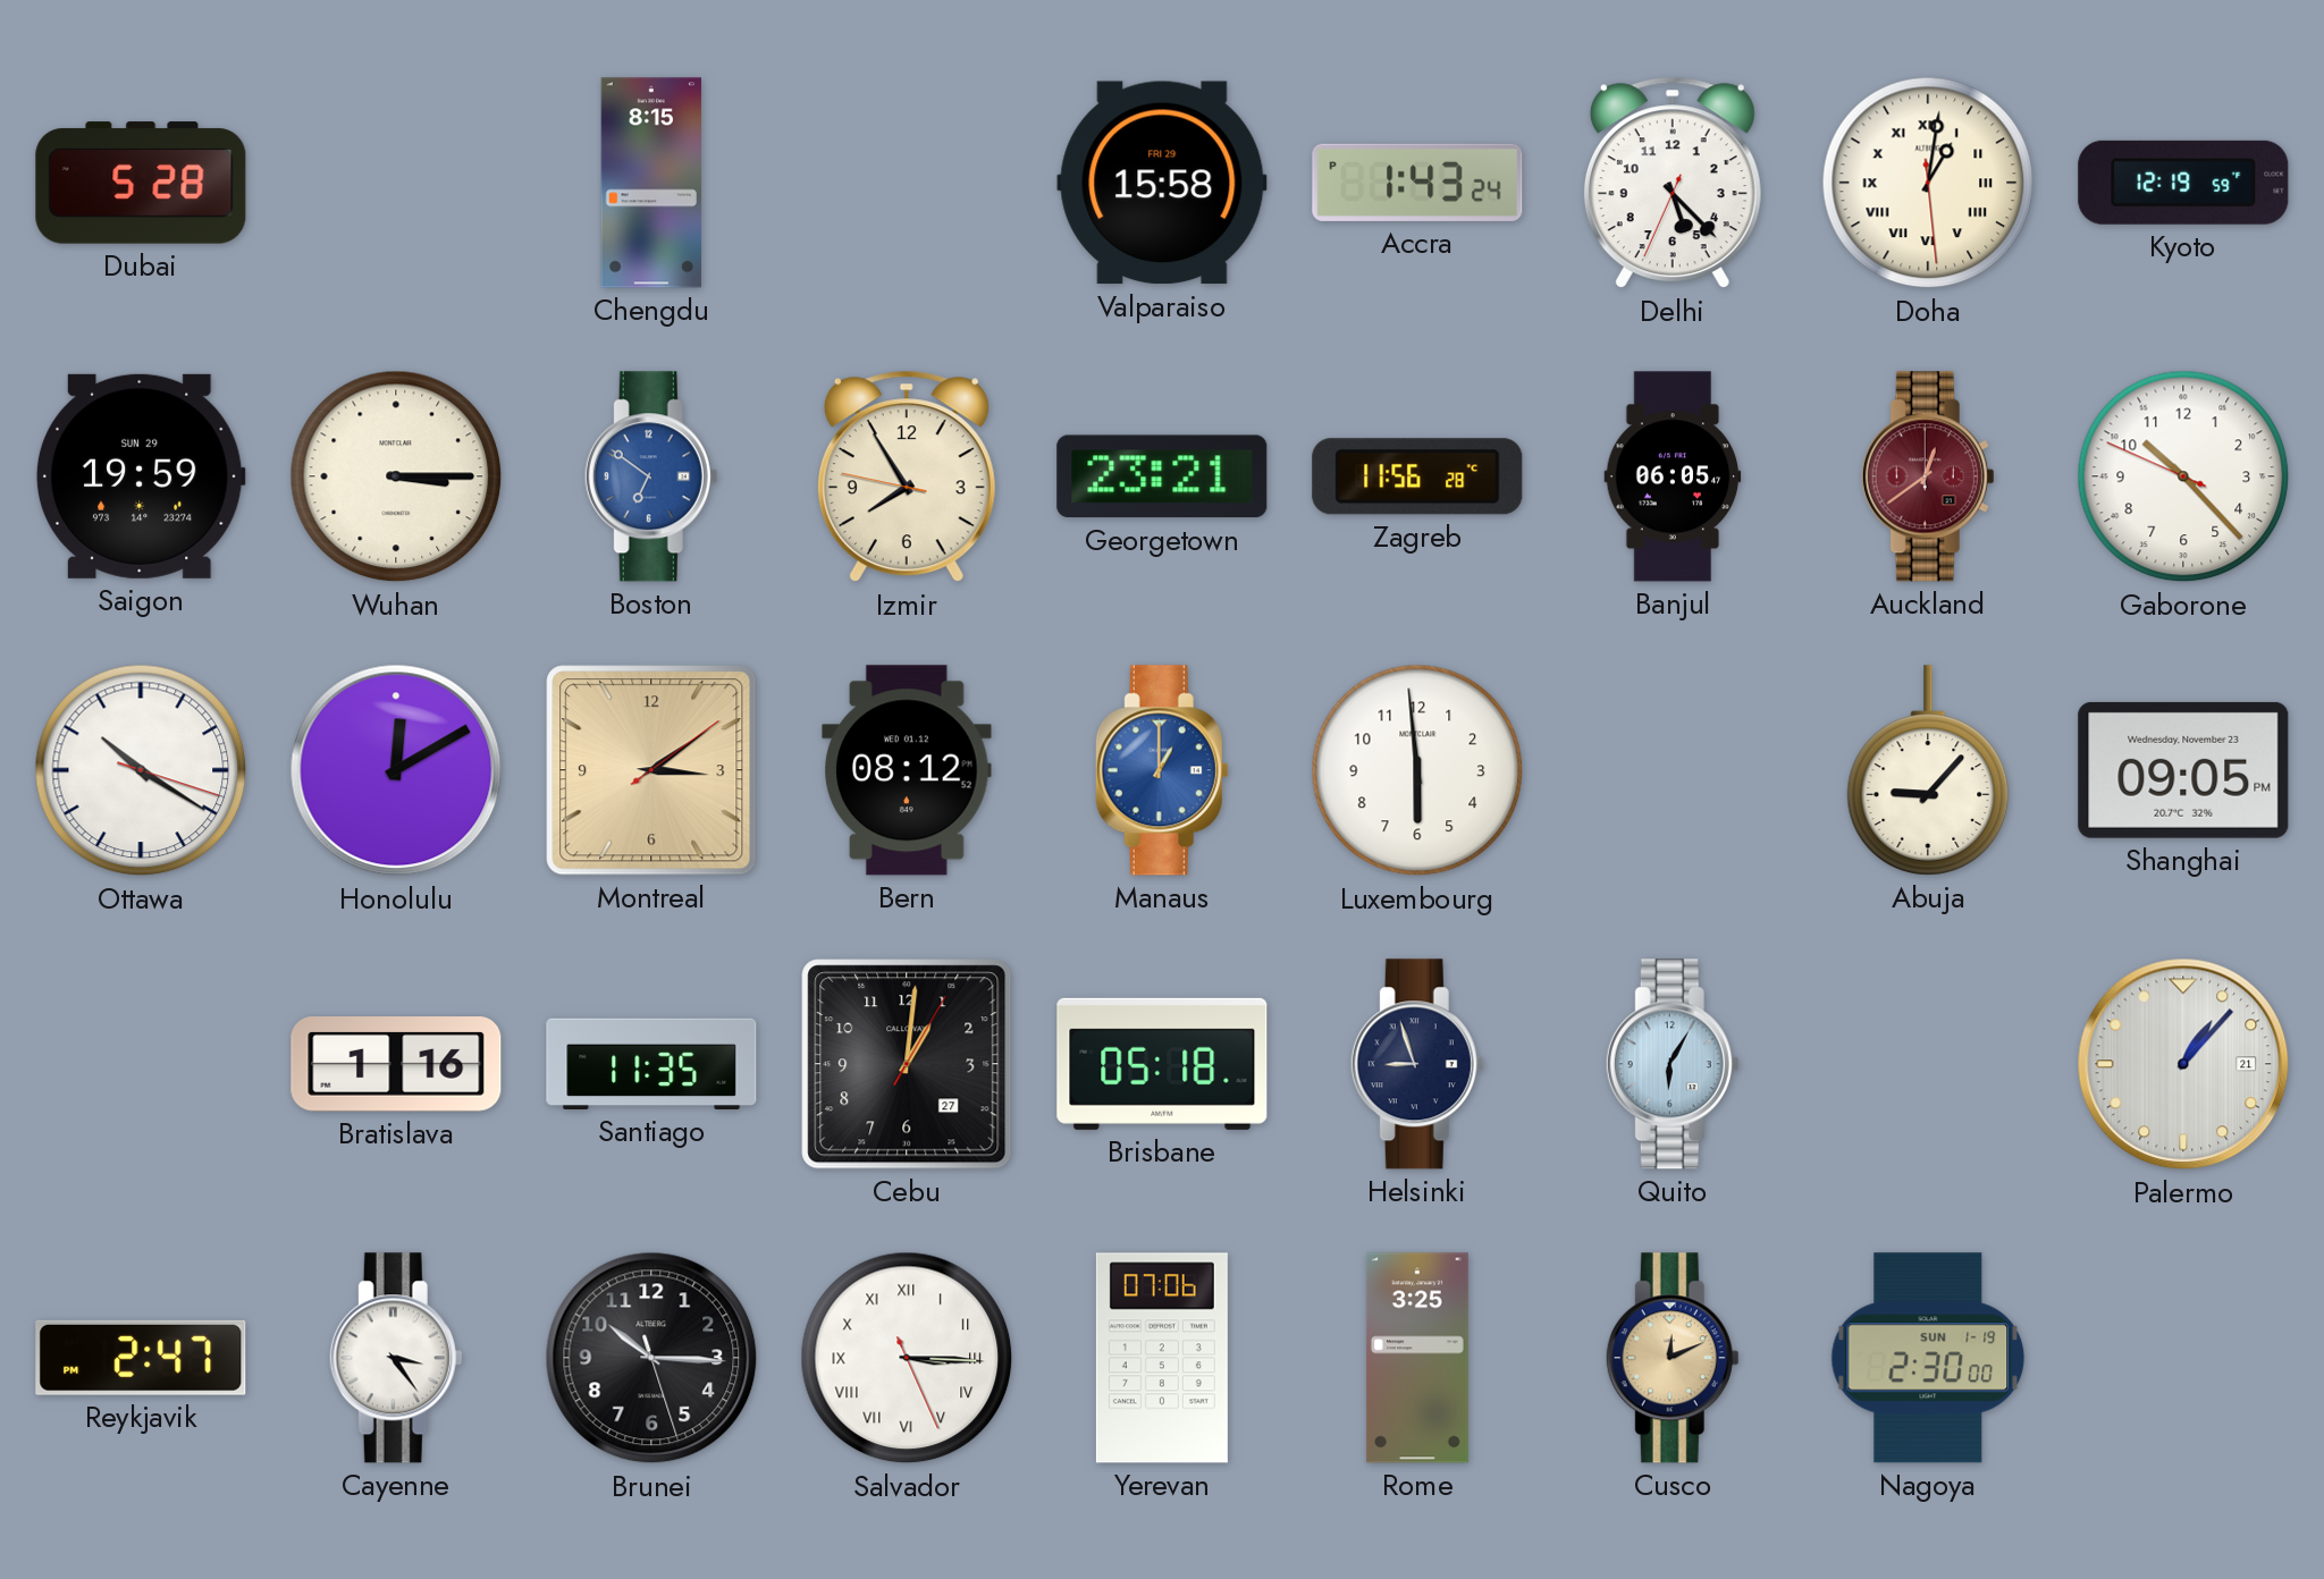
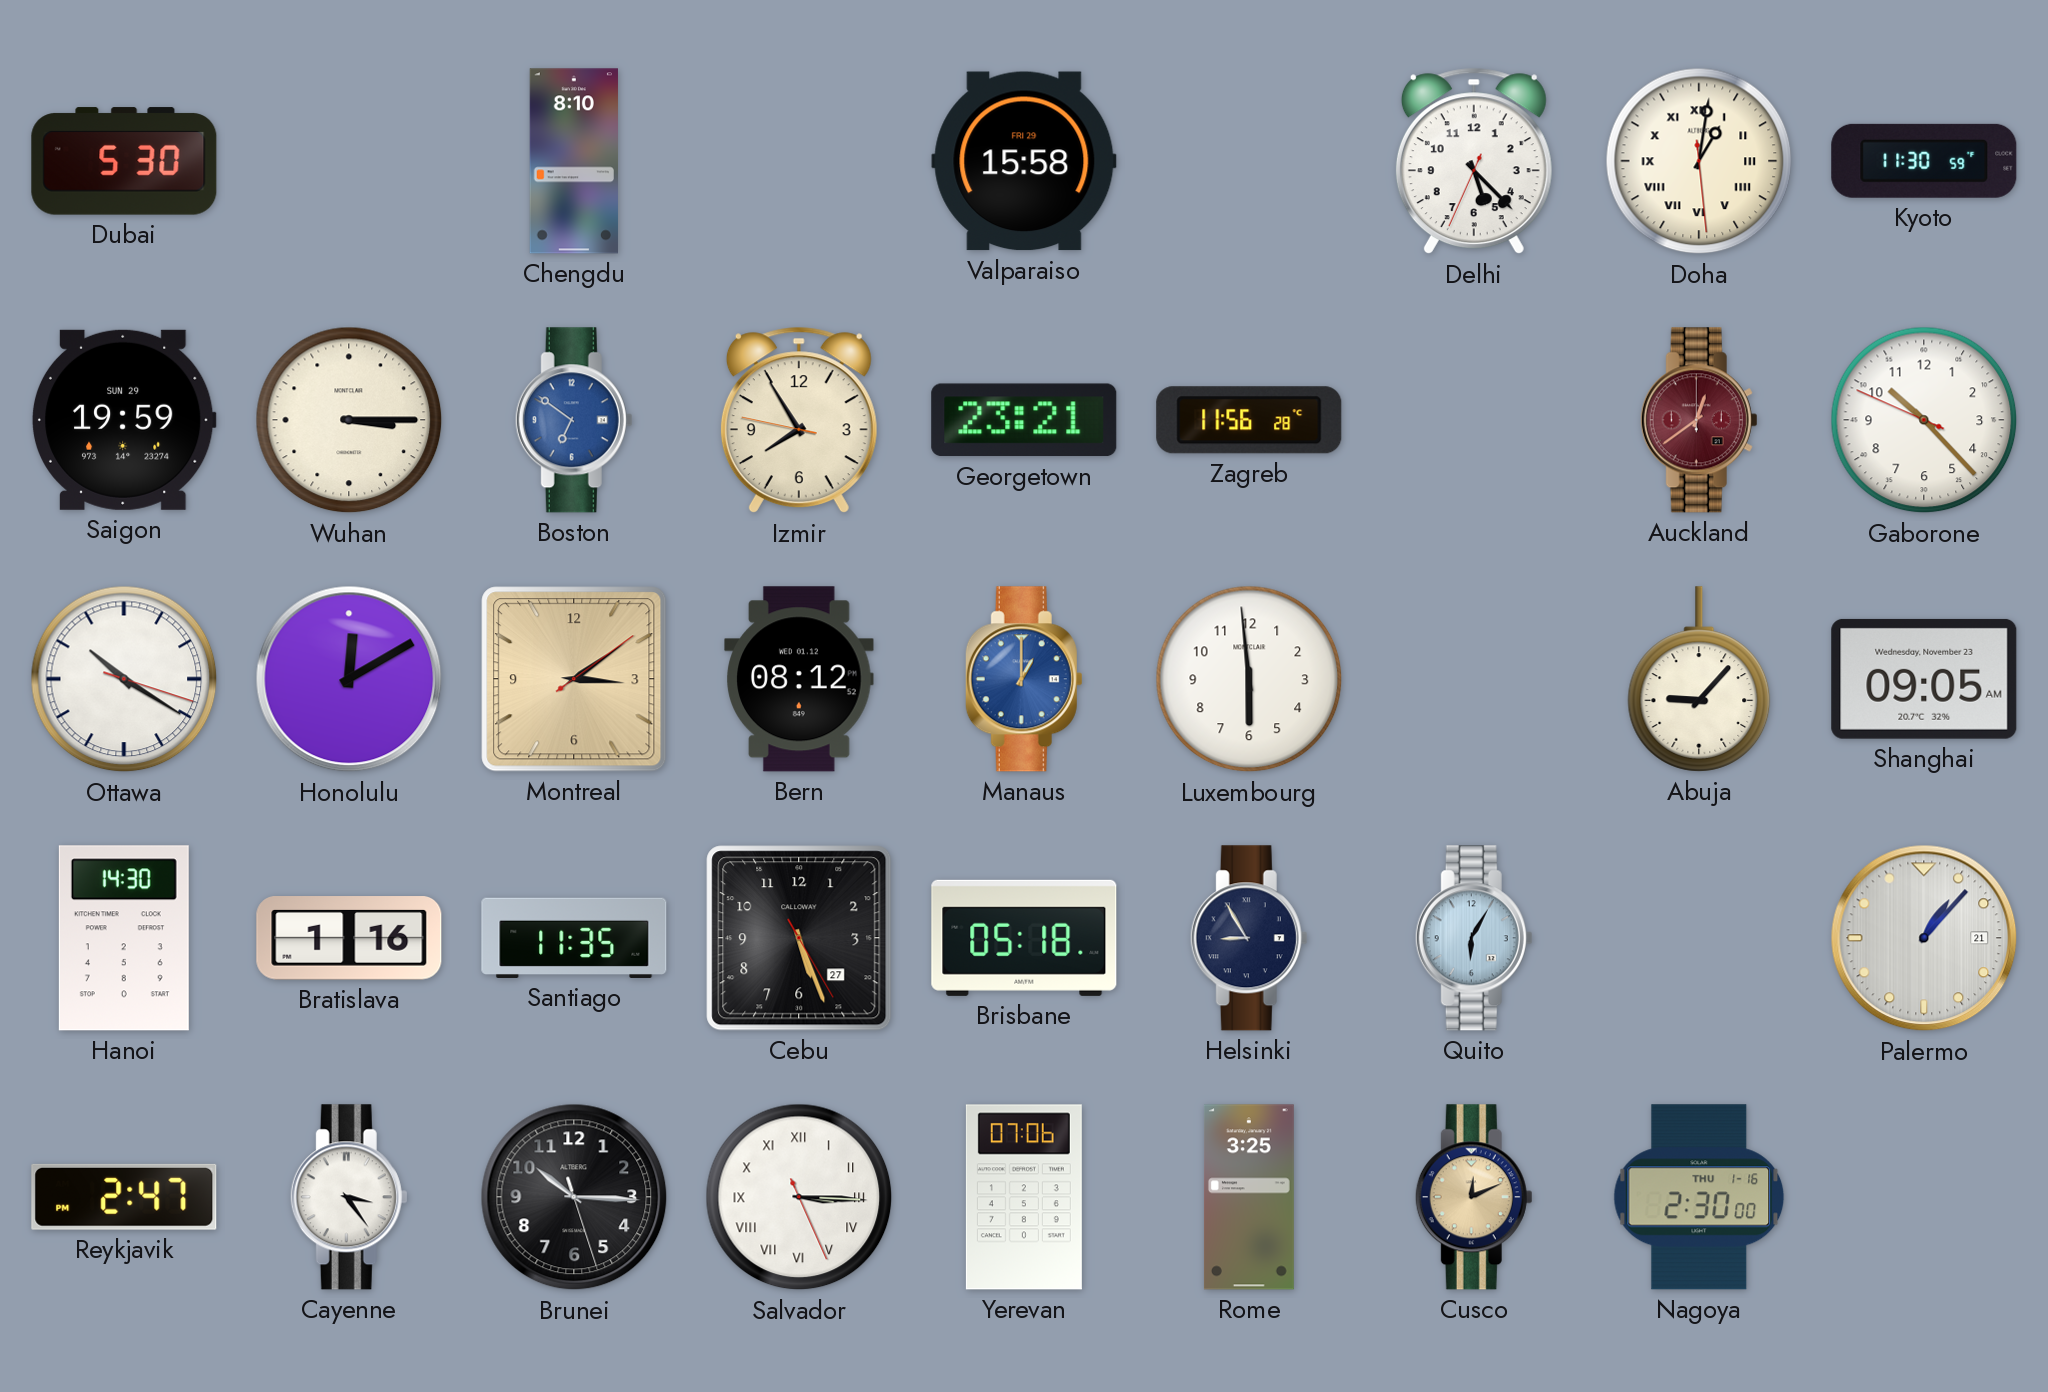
Dubai: 5:28 -> 5:30 (124, 161)
Chengdu: 8:15 -> 8:10 (574, 161)
Accra: 1:43 -> none (1417, 183)
Kyoto: 12:19 -> 11:30 (1924, 161)
Banjul: 06:05 -> none (1673, 476)
Shanghai: 09:05 PM -> 09:05 AM (1924, 679)
Hanoi: none -> 14:30 (124, 938)
Cebu: 1:01 -> 5:26 (799, 938)
Helsinki: 8:57 -> 8:55 (1249, 938)
Nagoya date: SUN 1-19 -> THU 1-16 (1699, 1197)
